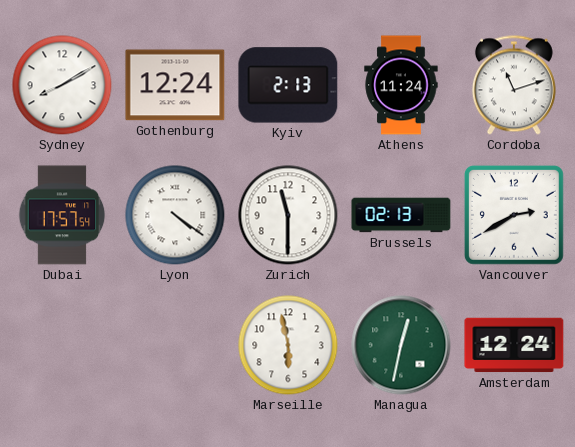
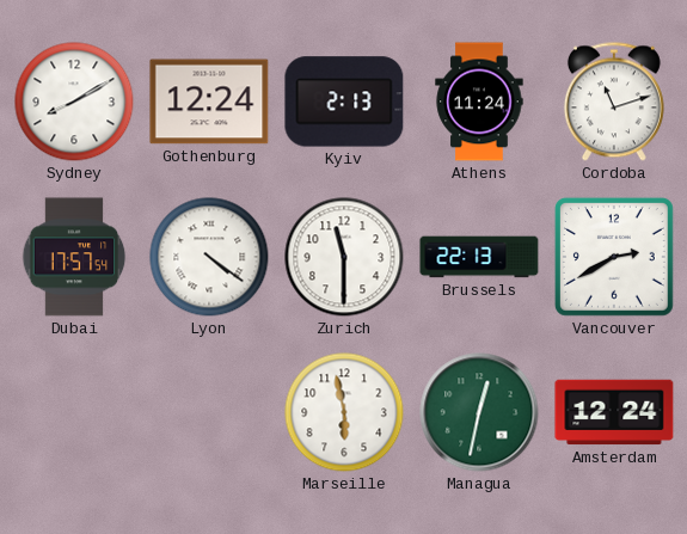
Brussels: 02:13 -> 22:13 (479, 257)
